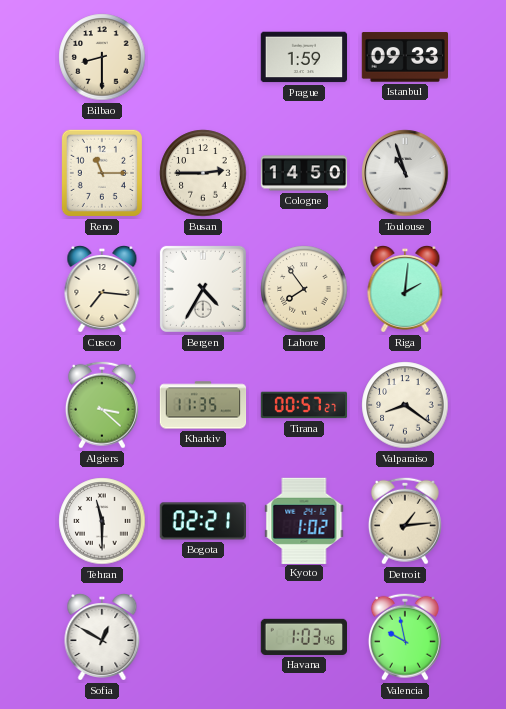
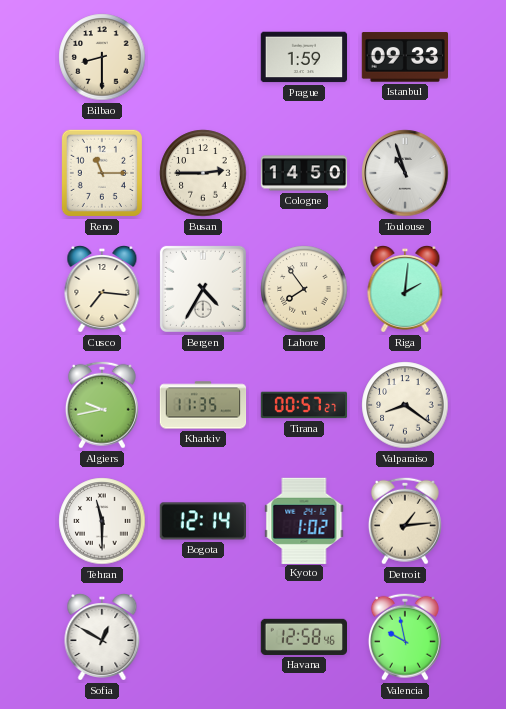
Algiers: 3:22 -> 9:43 (102, 405)
Bogota: 02:21 -> 12:14 (202, 521)
Havana: 1:03 -> 12:58 (303, 637)
